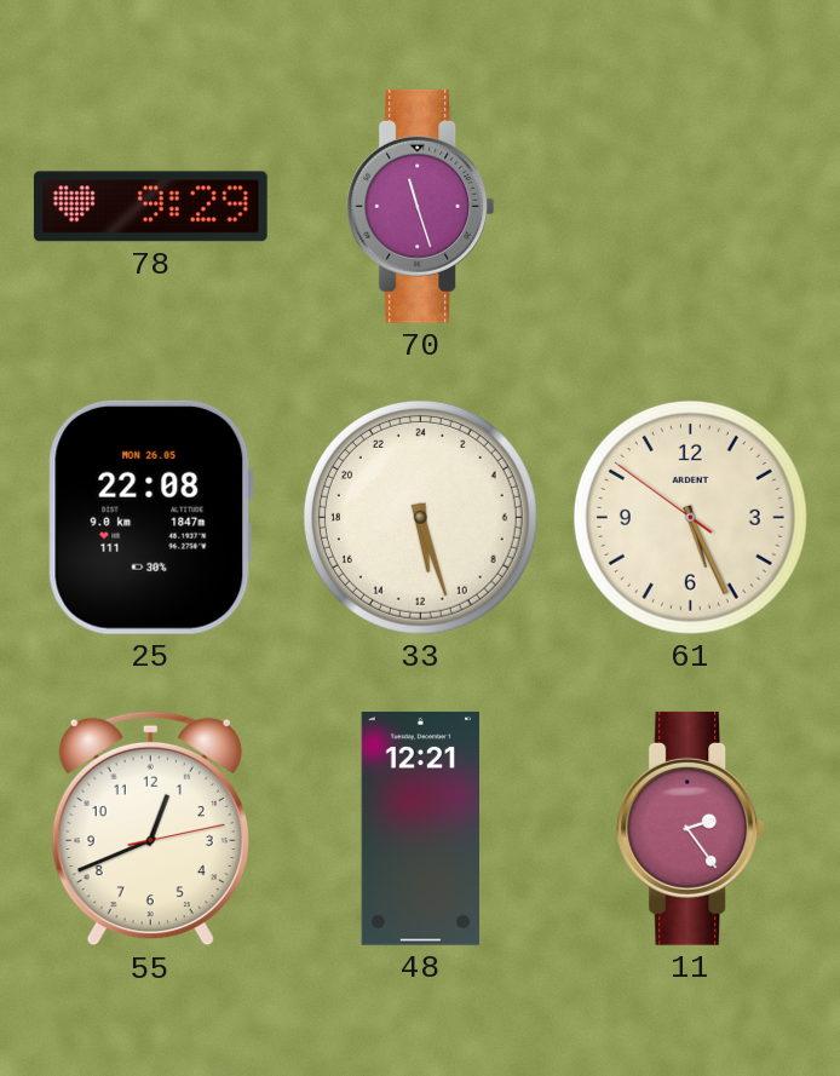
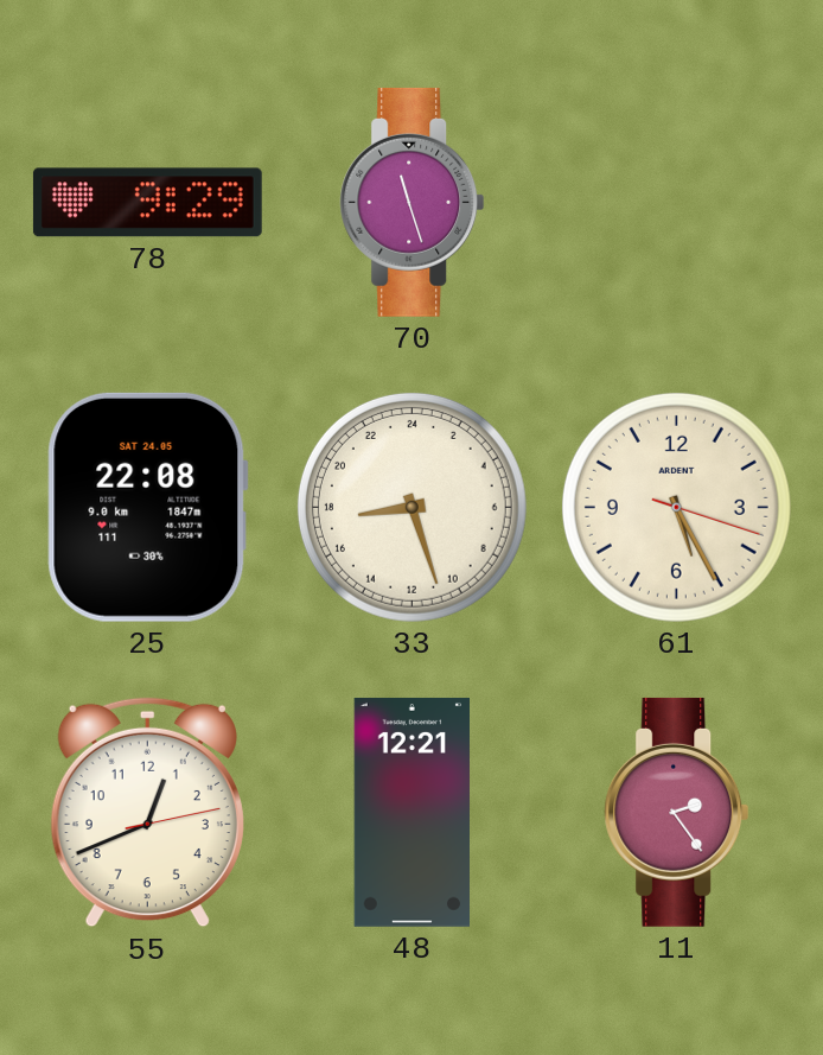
25 date: MON 26.05 -> SAT 24.05 (147, 507)
33: 11:27 -> 17:27 (411, 507)
61: 5:25:51 -> 5:25:18 (676, 507)
